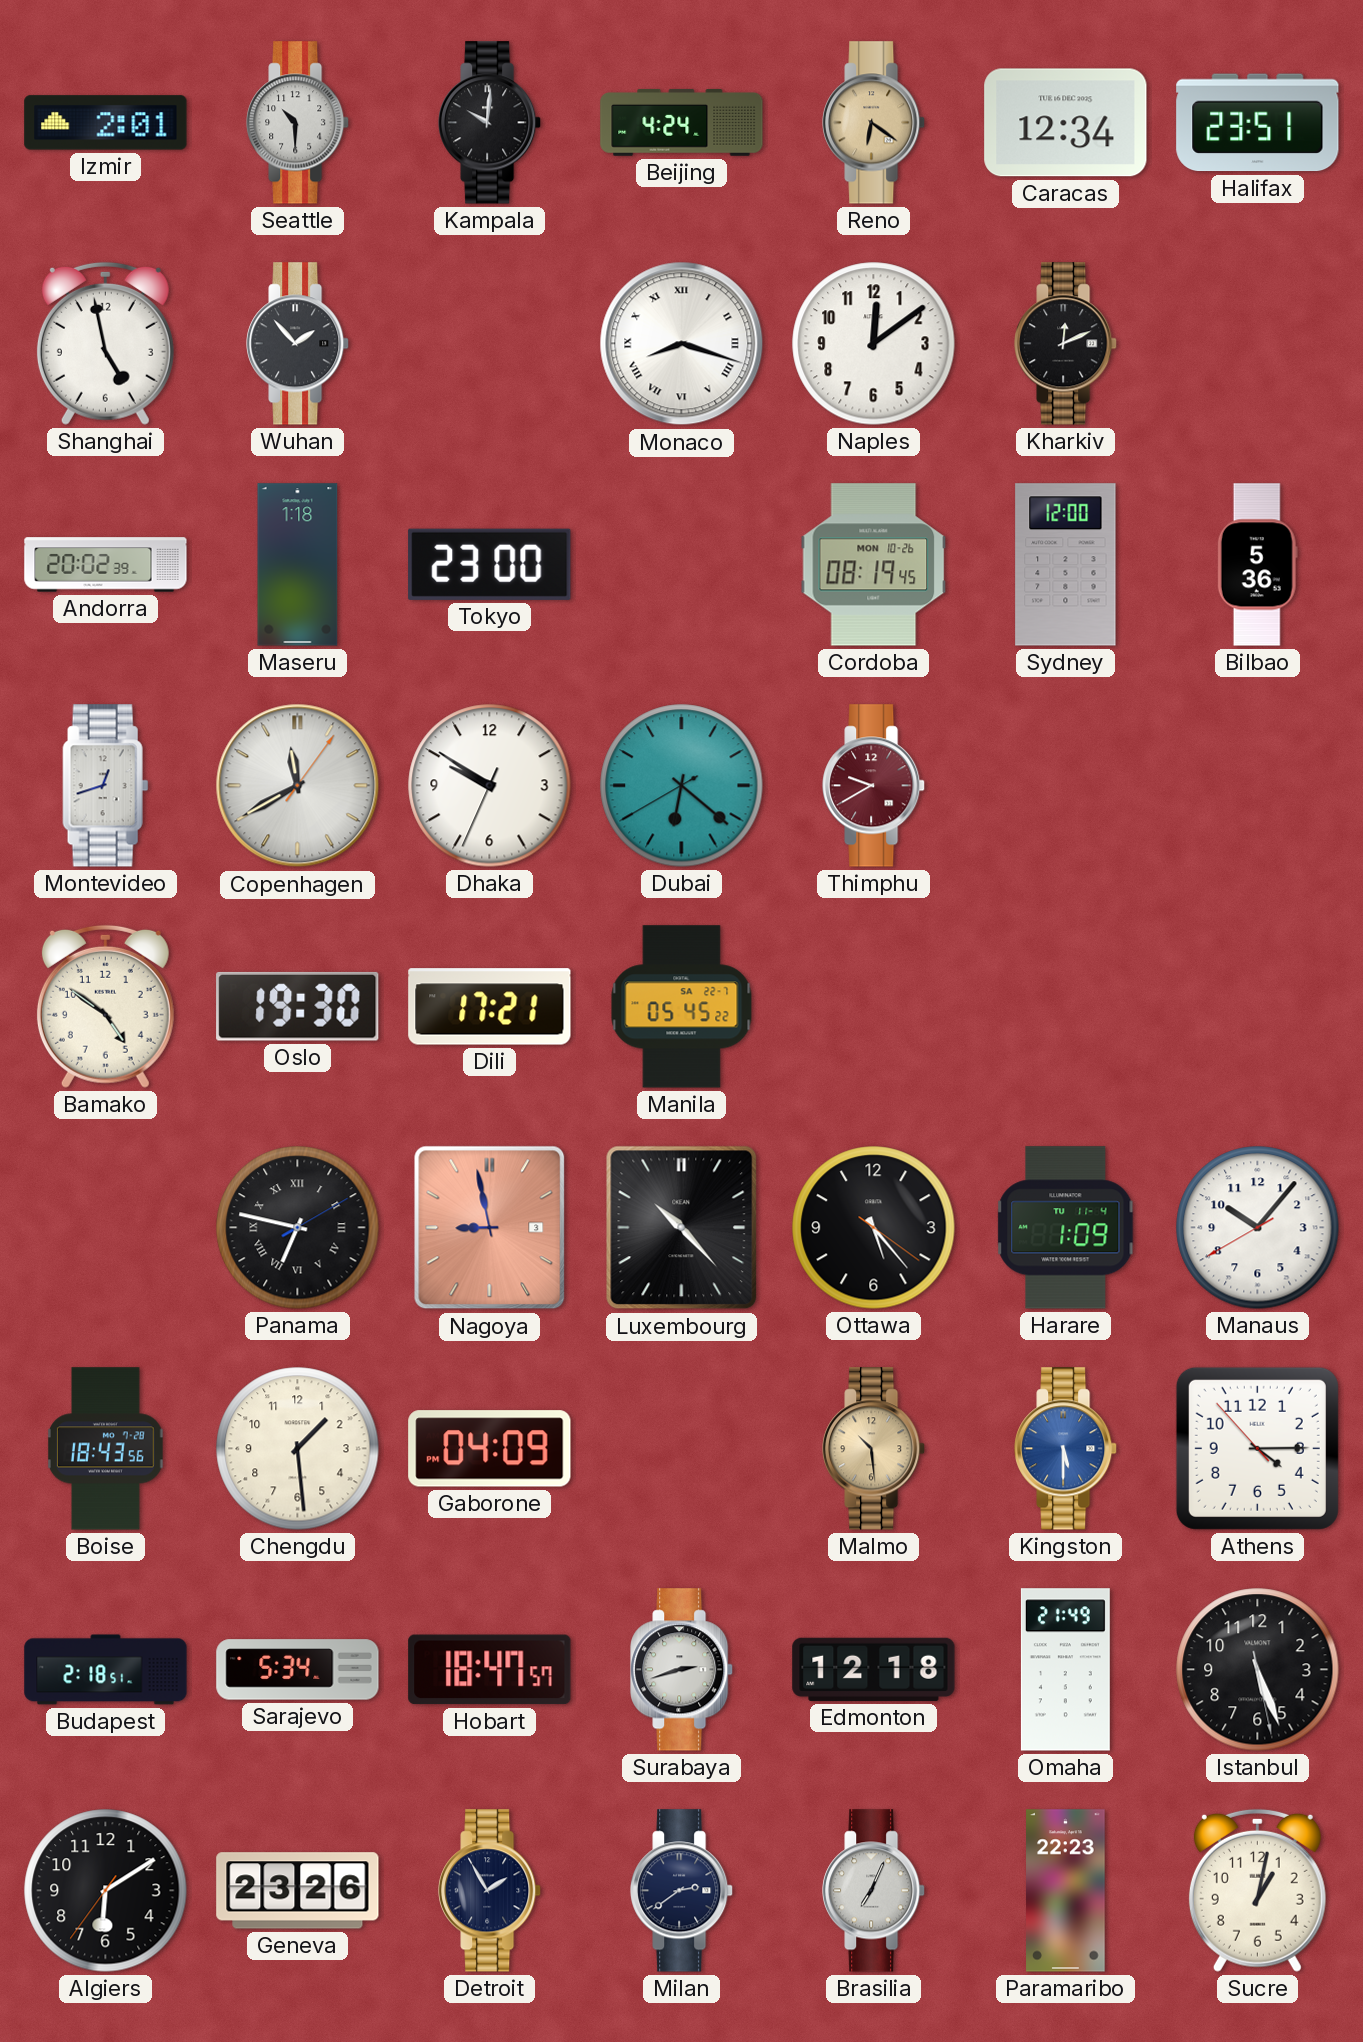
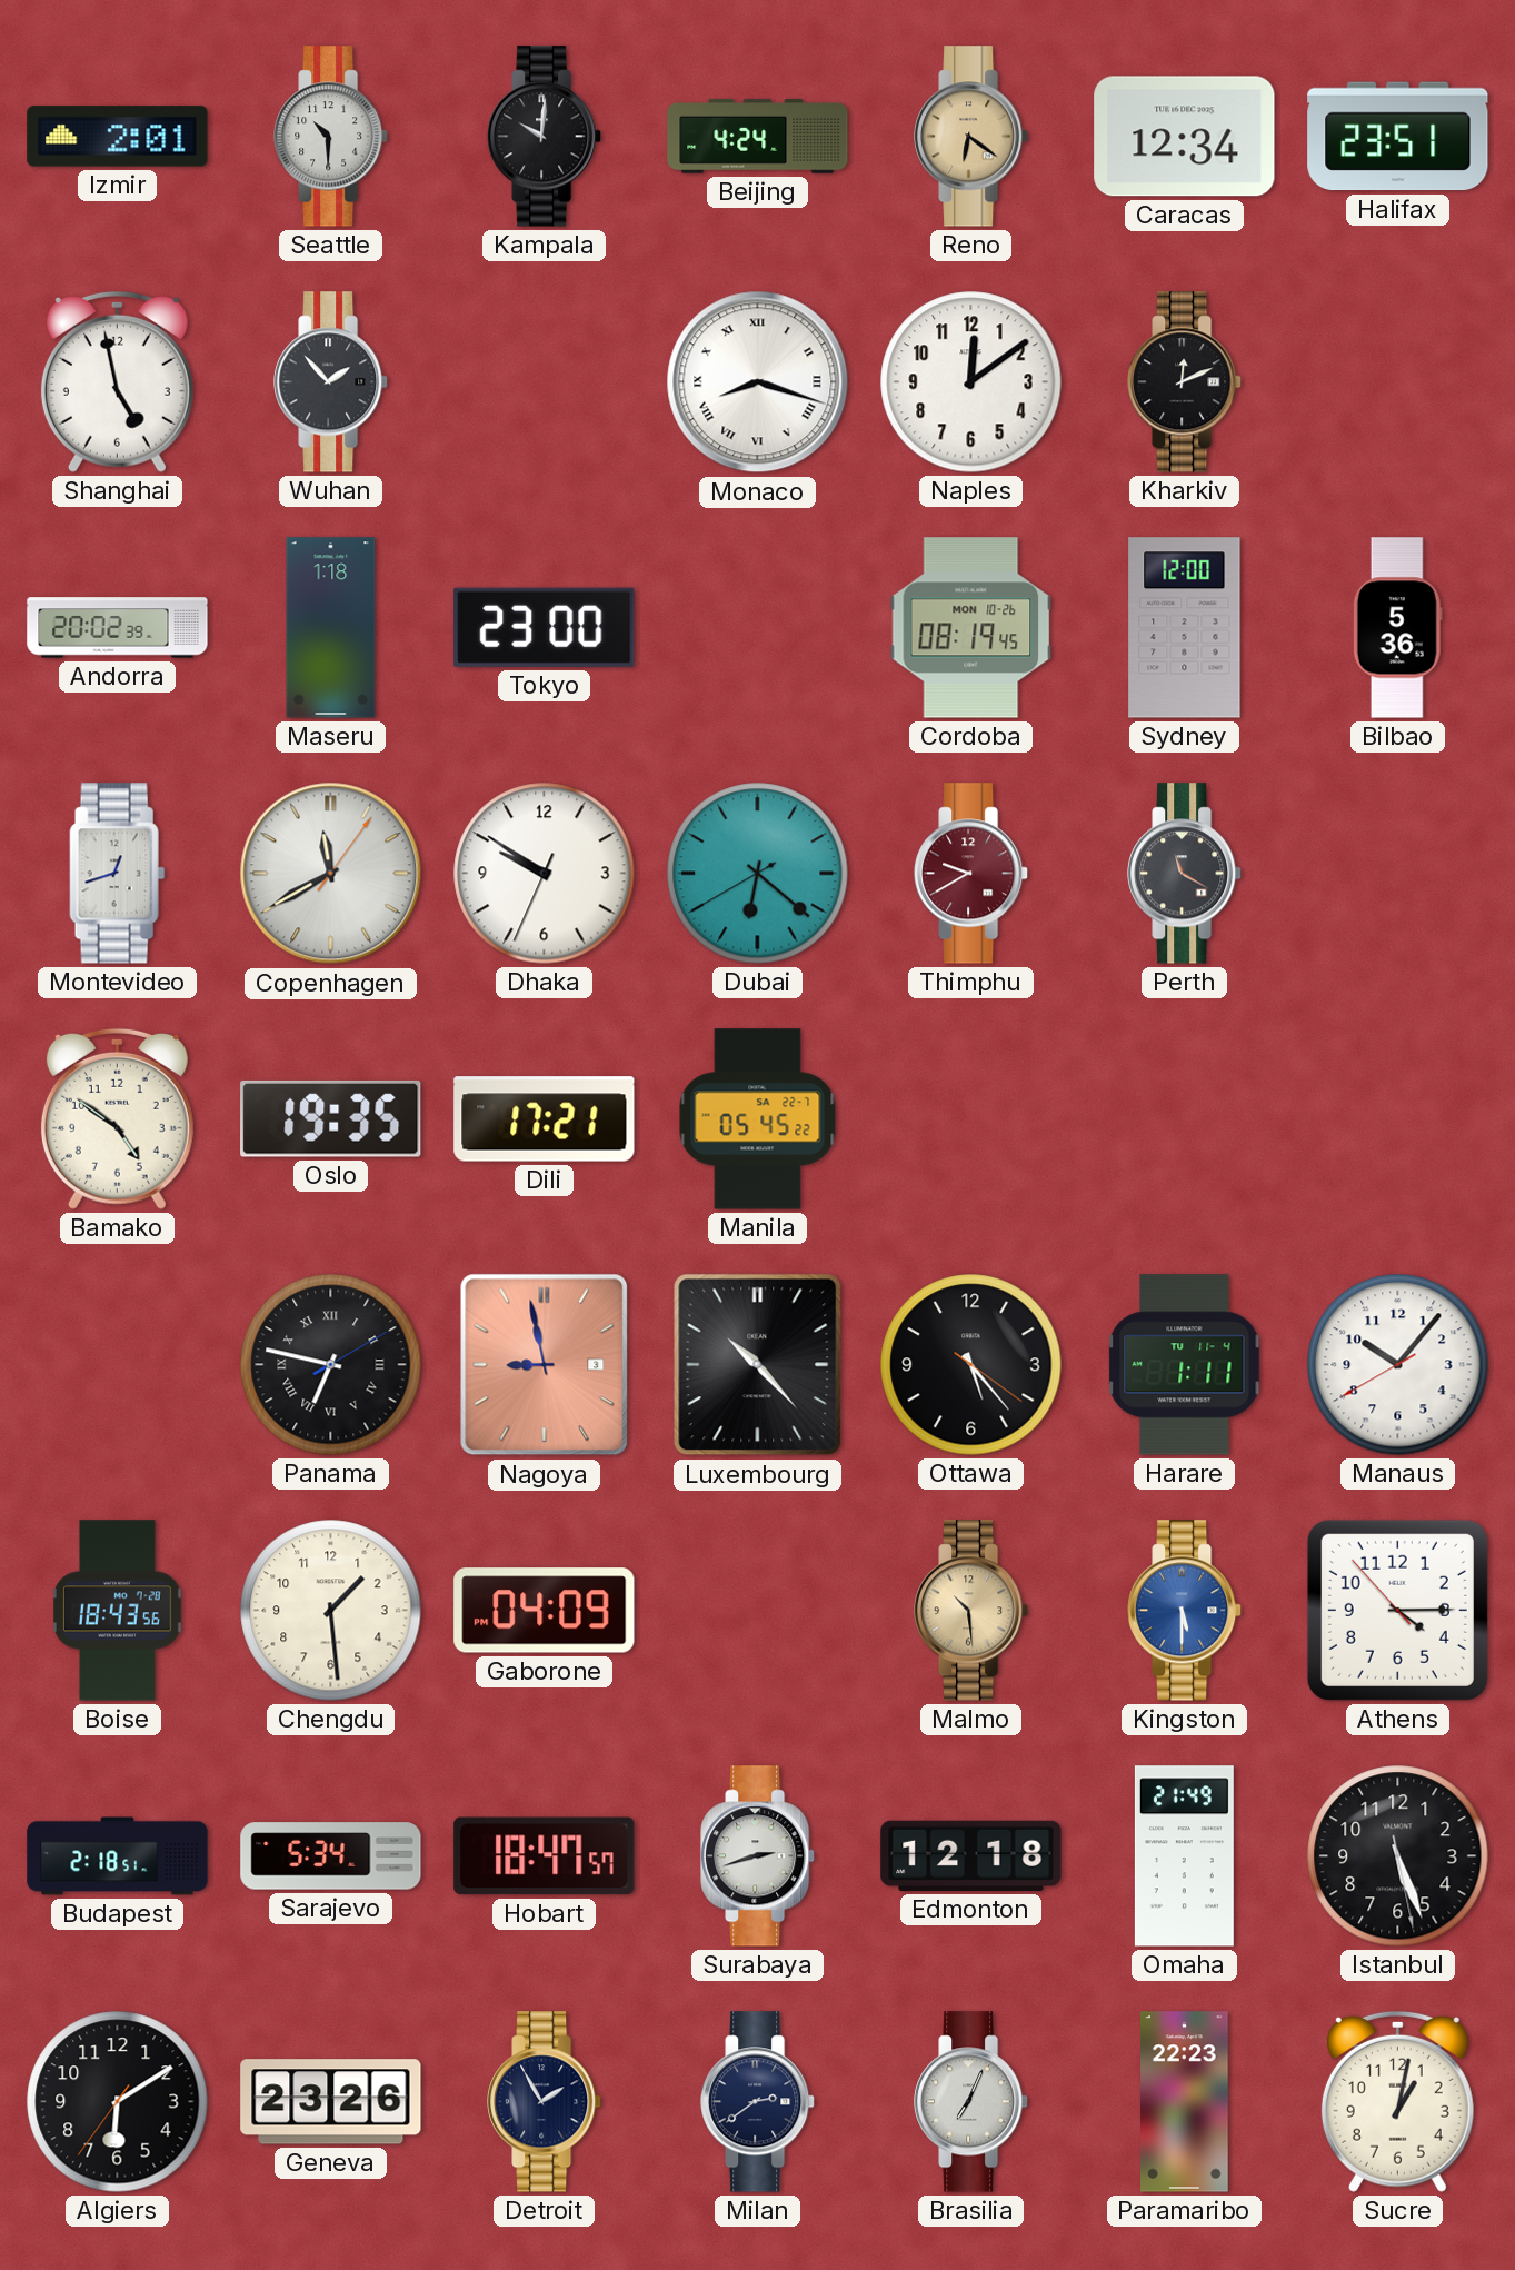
Perth: none -> 11:20 (1185, 874)
Oslo: 19:30 -> 19:35 (331, 1118)
Harare: 1:09 -> 1:11 (1185, 1365)
